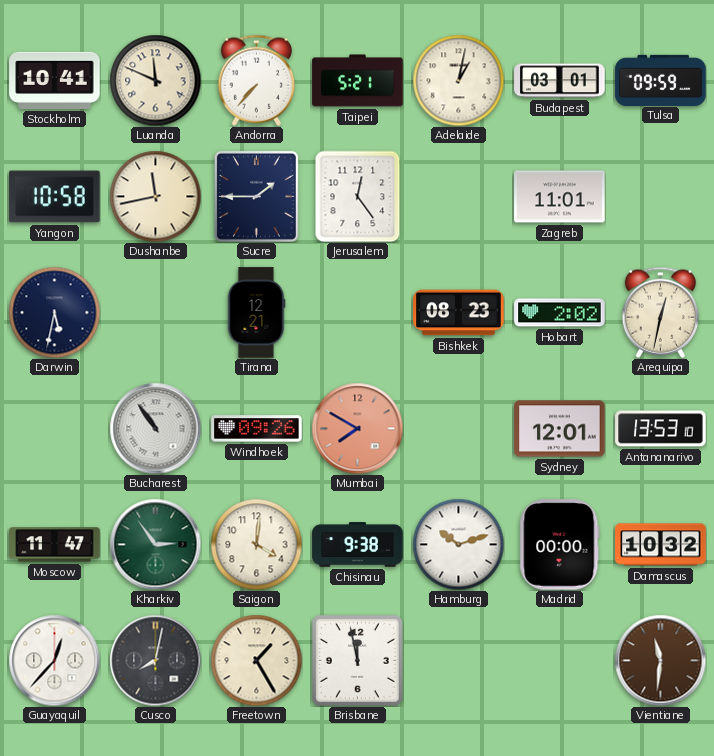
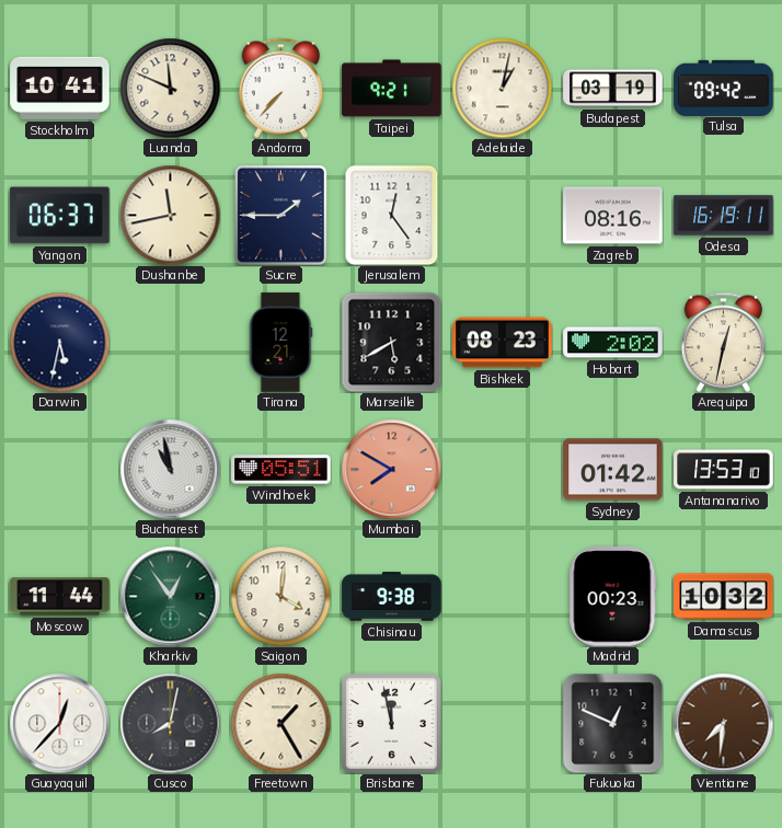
Taipei: 5:21 -> 9:21 (392, 89)
Budapest: 03:01 -> 03:19 (613, 89)
Tulsa: 09:59 -> 09:42 (724, 88)
Yangon: 10:58 -> 06:37 (60, 216)
Zagreb: 11:01 -> 08:16 (613, 216)
Odesa: none -> 16:19 (724, 216)
Marseille: none -> 5:40 (391, 342)
Bucharest: 10:54 -> 10:58 (170, 469)
Windhoek: 09:26 -> 05:51 (281, 470)
Sydney: 12:01 -> 01:42 (613, 470)
Moscow: 11:47 -> 11:44 (60, 597)
Kharkiv: 2:54 -> 12:54 (170, 596)
Hamburg: 10:12 -> none (458, 544)
Madrid: 00:00 -> 00:23 (613, 597)
Fukuoka: none -> 12:49 (612, 723)
Vientiane: 11:31 -> 7:31 (723, 723)
